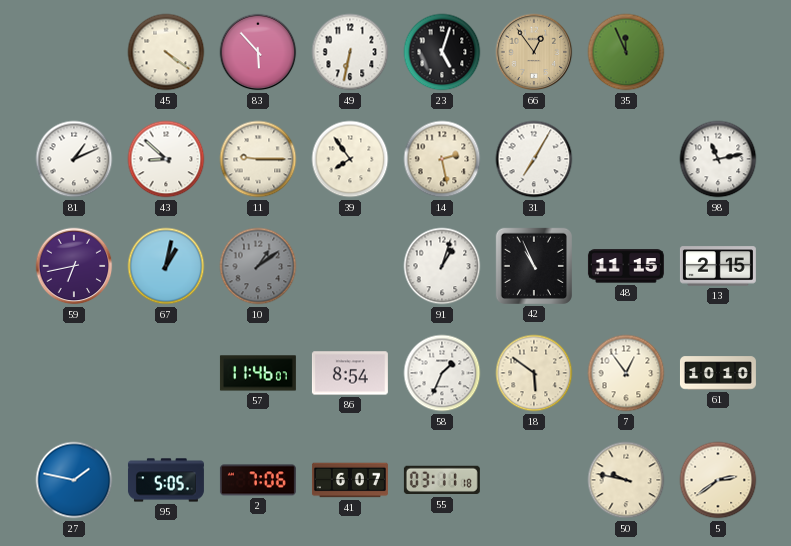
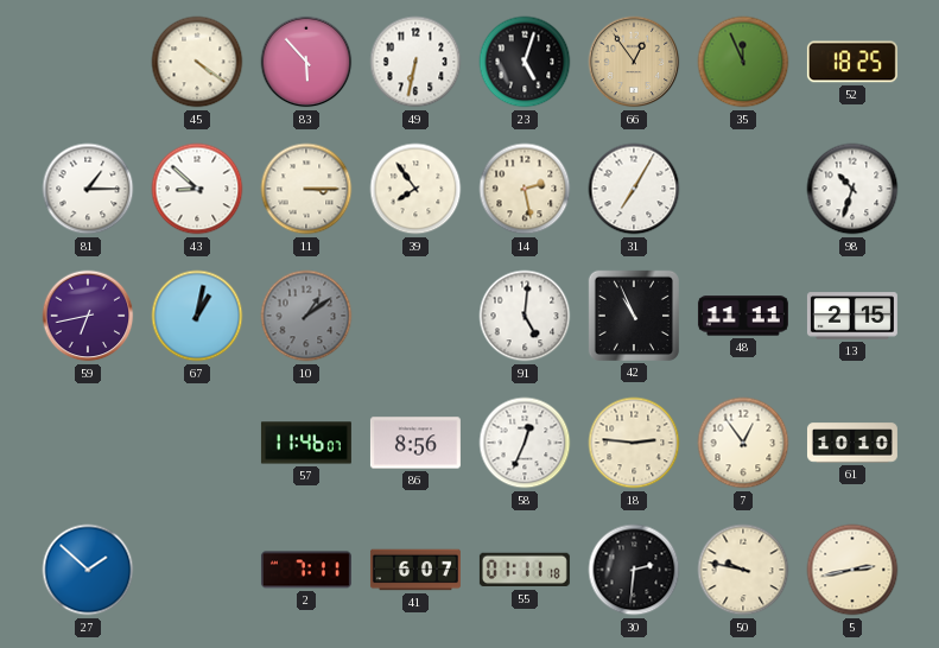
52: none -> 18:25 (852, 62)
81: 1:11 -> 1:15 (88, 189)
11: 9:15 -> 3:15 (306, 189)
98: 11:13 -> 10:33 (852, 189)
91: 1:03 -> 5:01 (525, 316)
48: 11:15 -> 11:11 (743, 316)
86: 8:54 -> 8:56 (415, 443)
58: 1:34 -> 12:34 (525, 443)
18: 5:51 -> 2:46 (634, 443)
27: 1:47 -> 1:52 (88, 570)
95: 5:05 -> none (166, 480)
2: 7:06 -> 7:11 (306, 570)
55: 03:11 -> 01:11 (525, 570)
30: none -> 2:31 (634, 570)
5: 2:39 -> 2:43 (852, 570)
